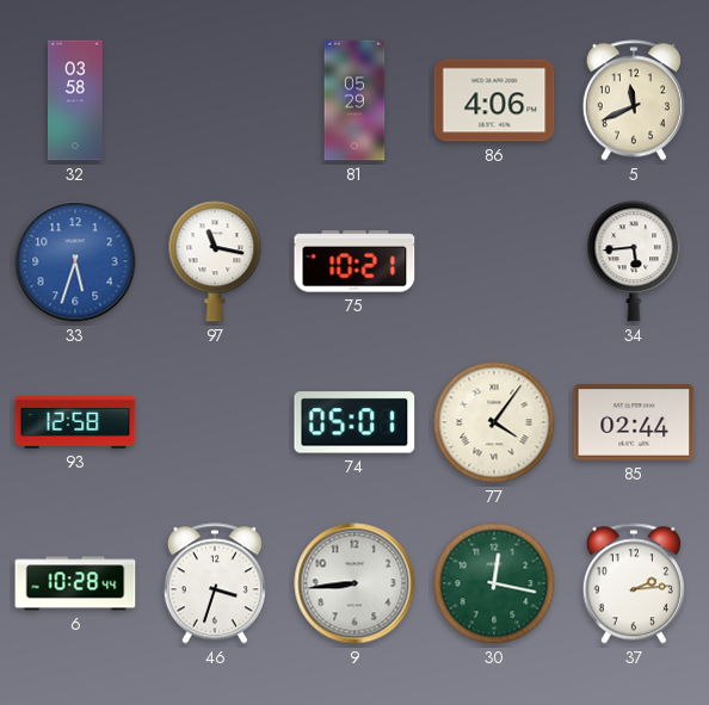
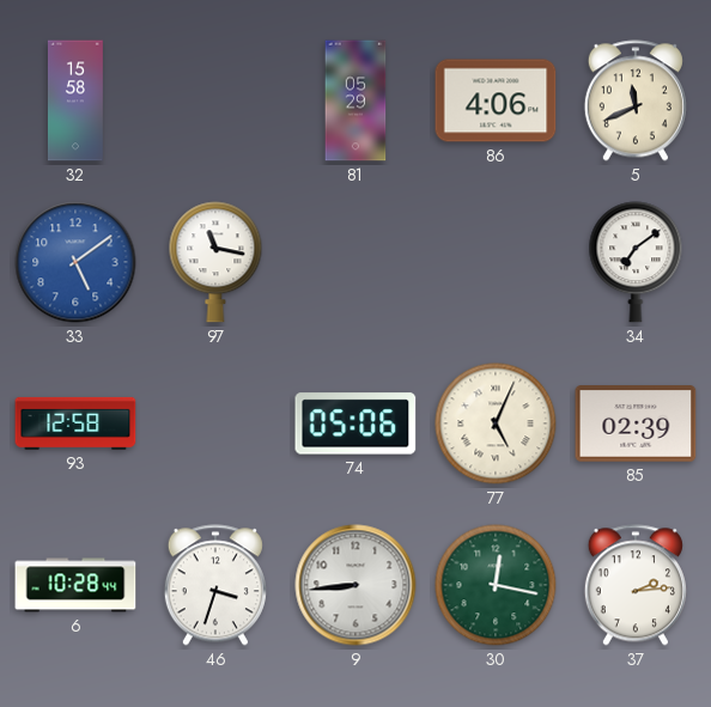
32: 03:58 -> 15:58 (75, 100)
33: 5:33 -> 5:09 (75, 262)
75: 10:21 -> none (354, 261)
34: 5:44 -> 7:09 (636, 262)
74: 05:01 -> 05:06 (355, 423)
77: 4:06 -> 5:04 (496, 423)
85: 02:44 -> 02:39 (636, 423)
